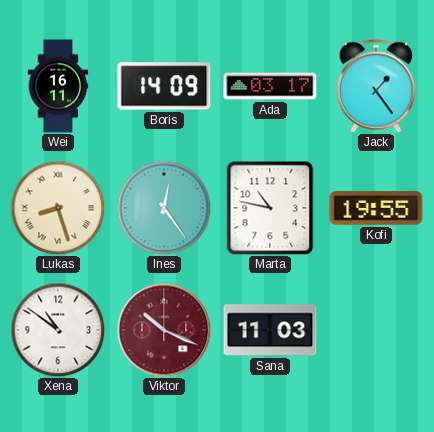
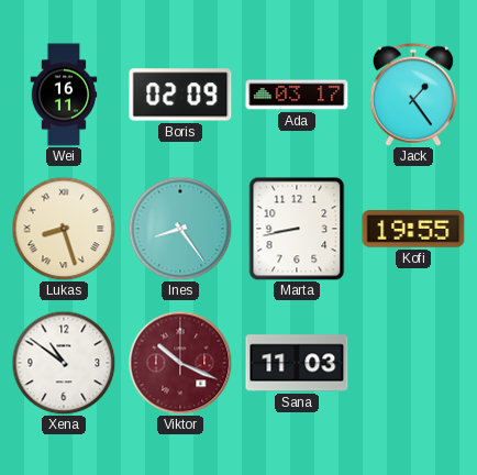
Boris: 14:09 -> 02:09 (180, 95)
Ines: 12:24 -> 8:24 (180, 229)
Marta: 10:47 -> 8:43 (297, 229)
